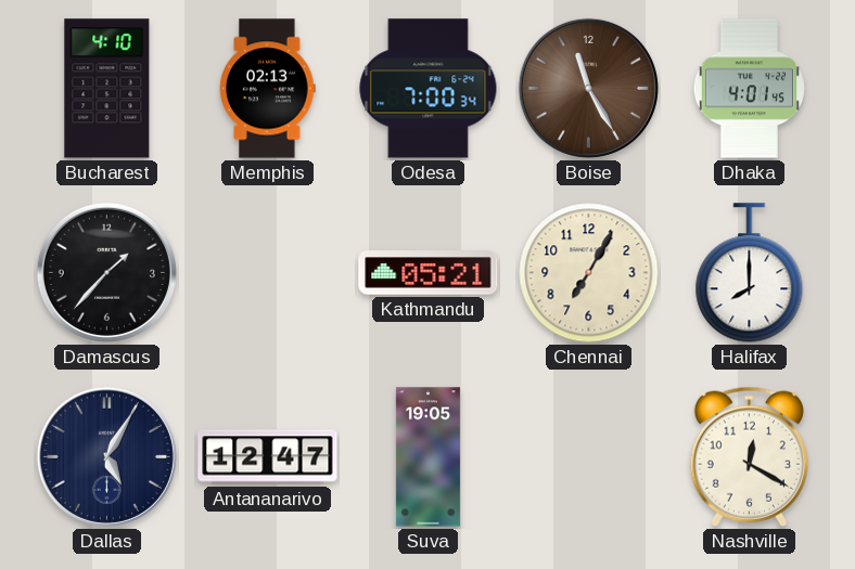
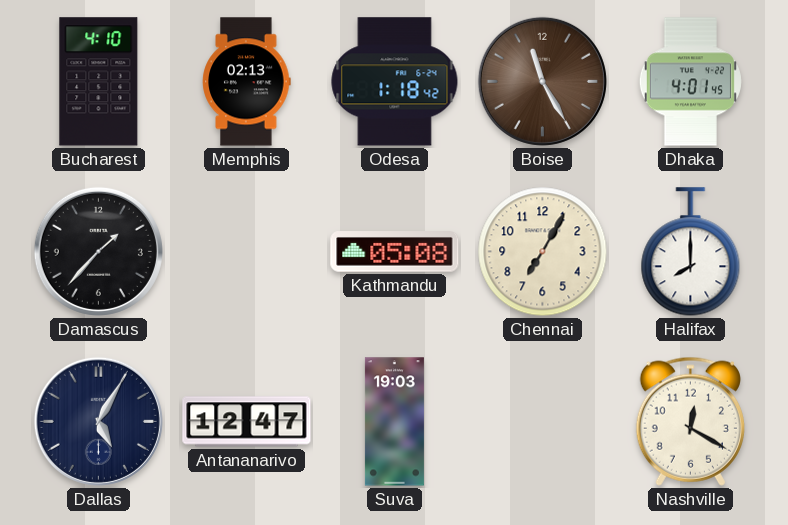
Odesa: 7:00 -> 1:18 (395, 82)
Kathmandu: 05:21 -> 05:08 (395, 252)
Suva: 19:05 -> 19:03 (394, 422)
